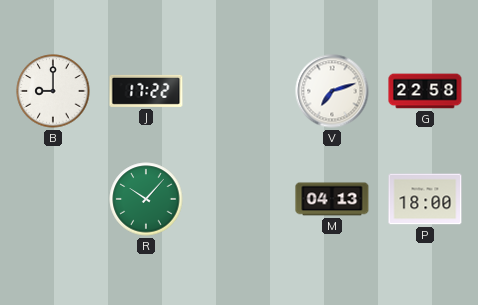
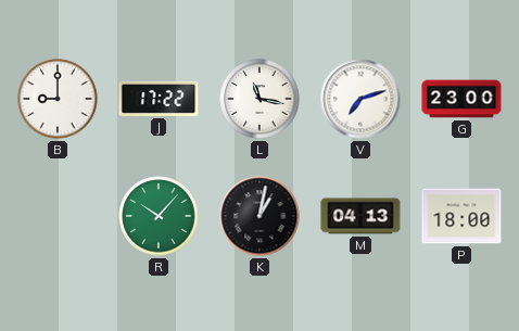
L: none -> 11:17 (259, 99)
G: 22:58 -> 23:00 (461, 99)
K: none -> 1:02 (259, 216)
